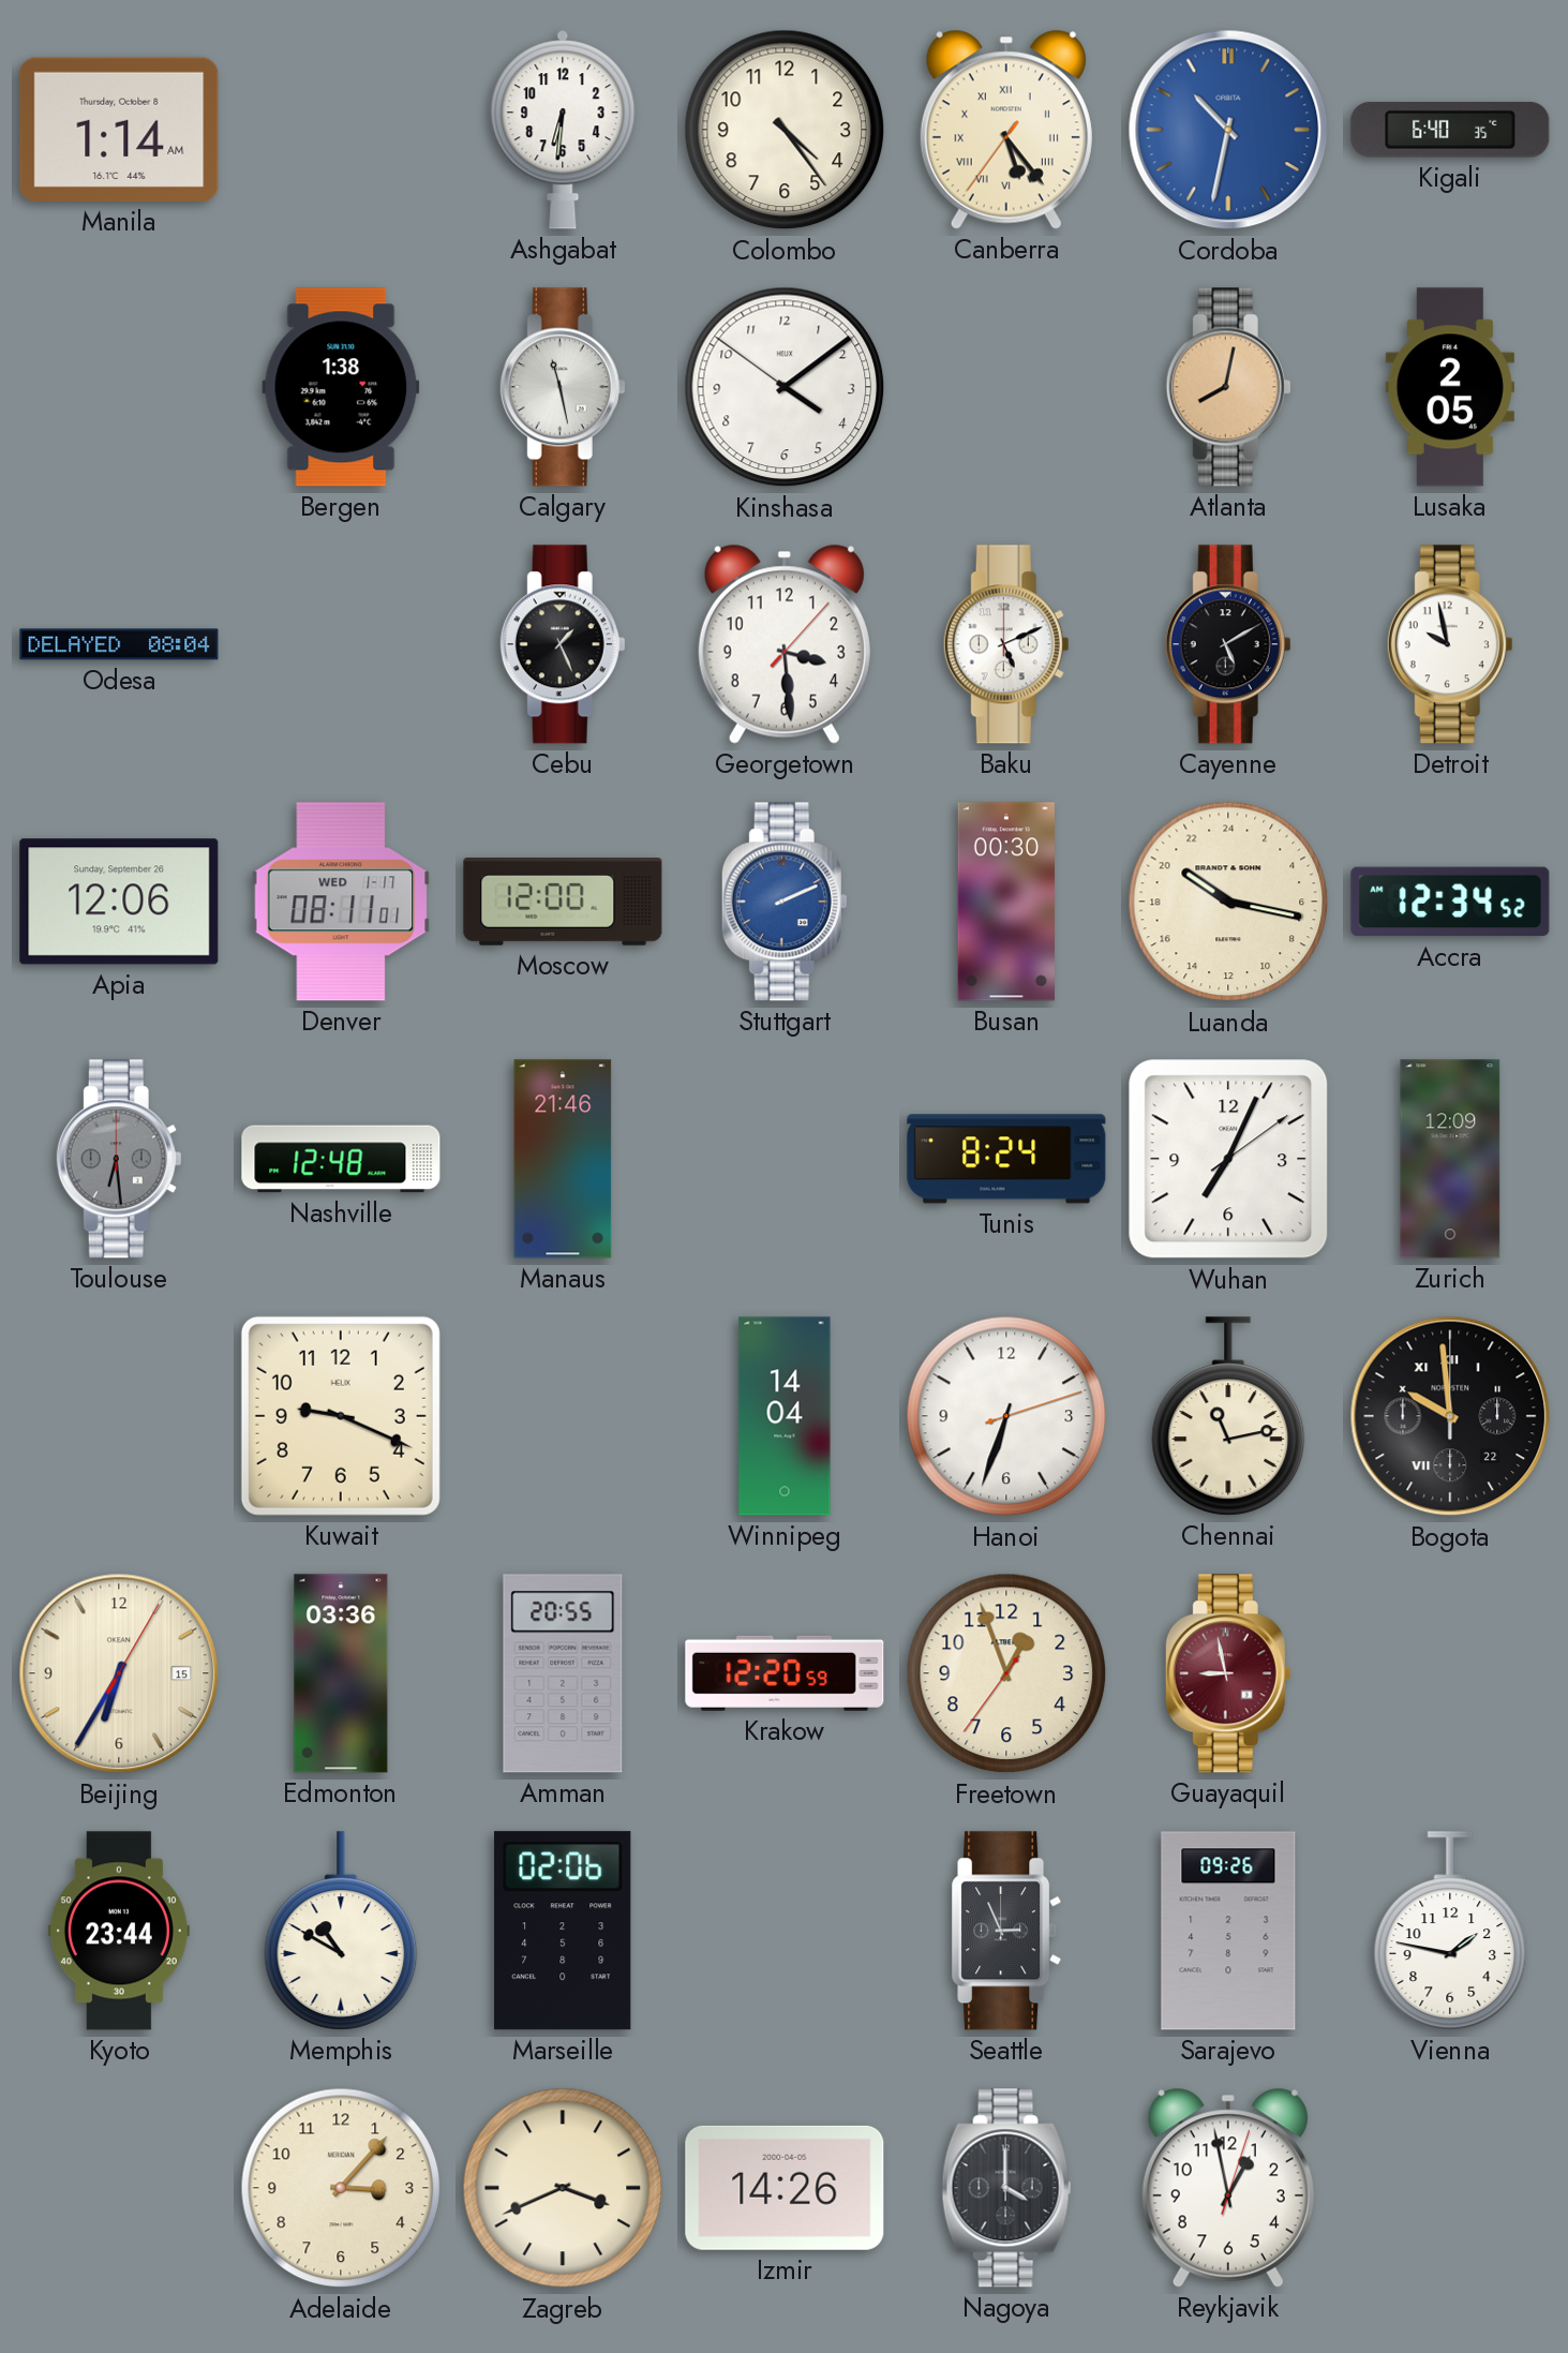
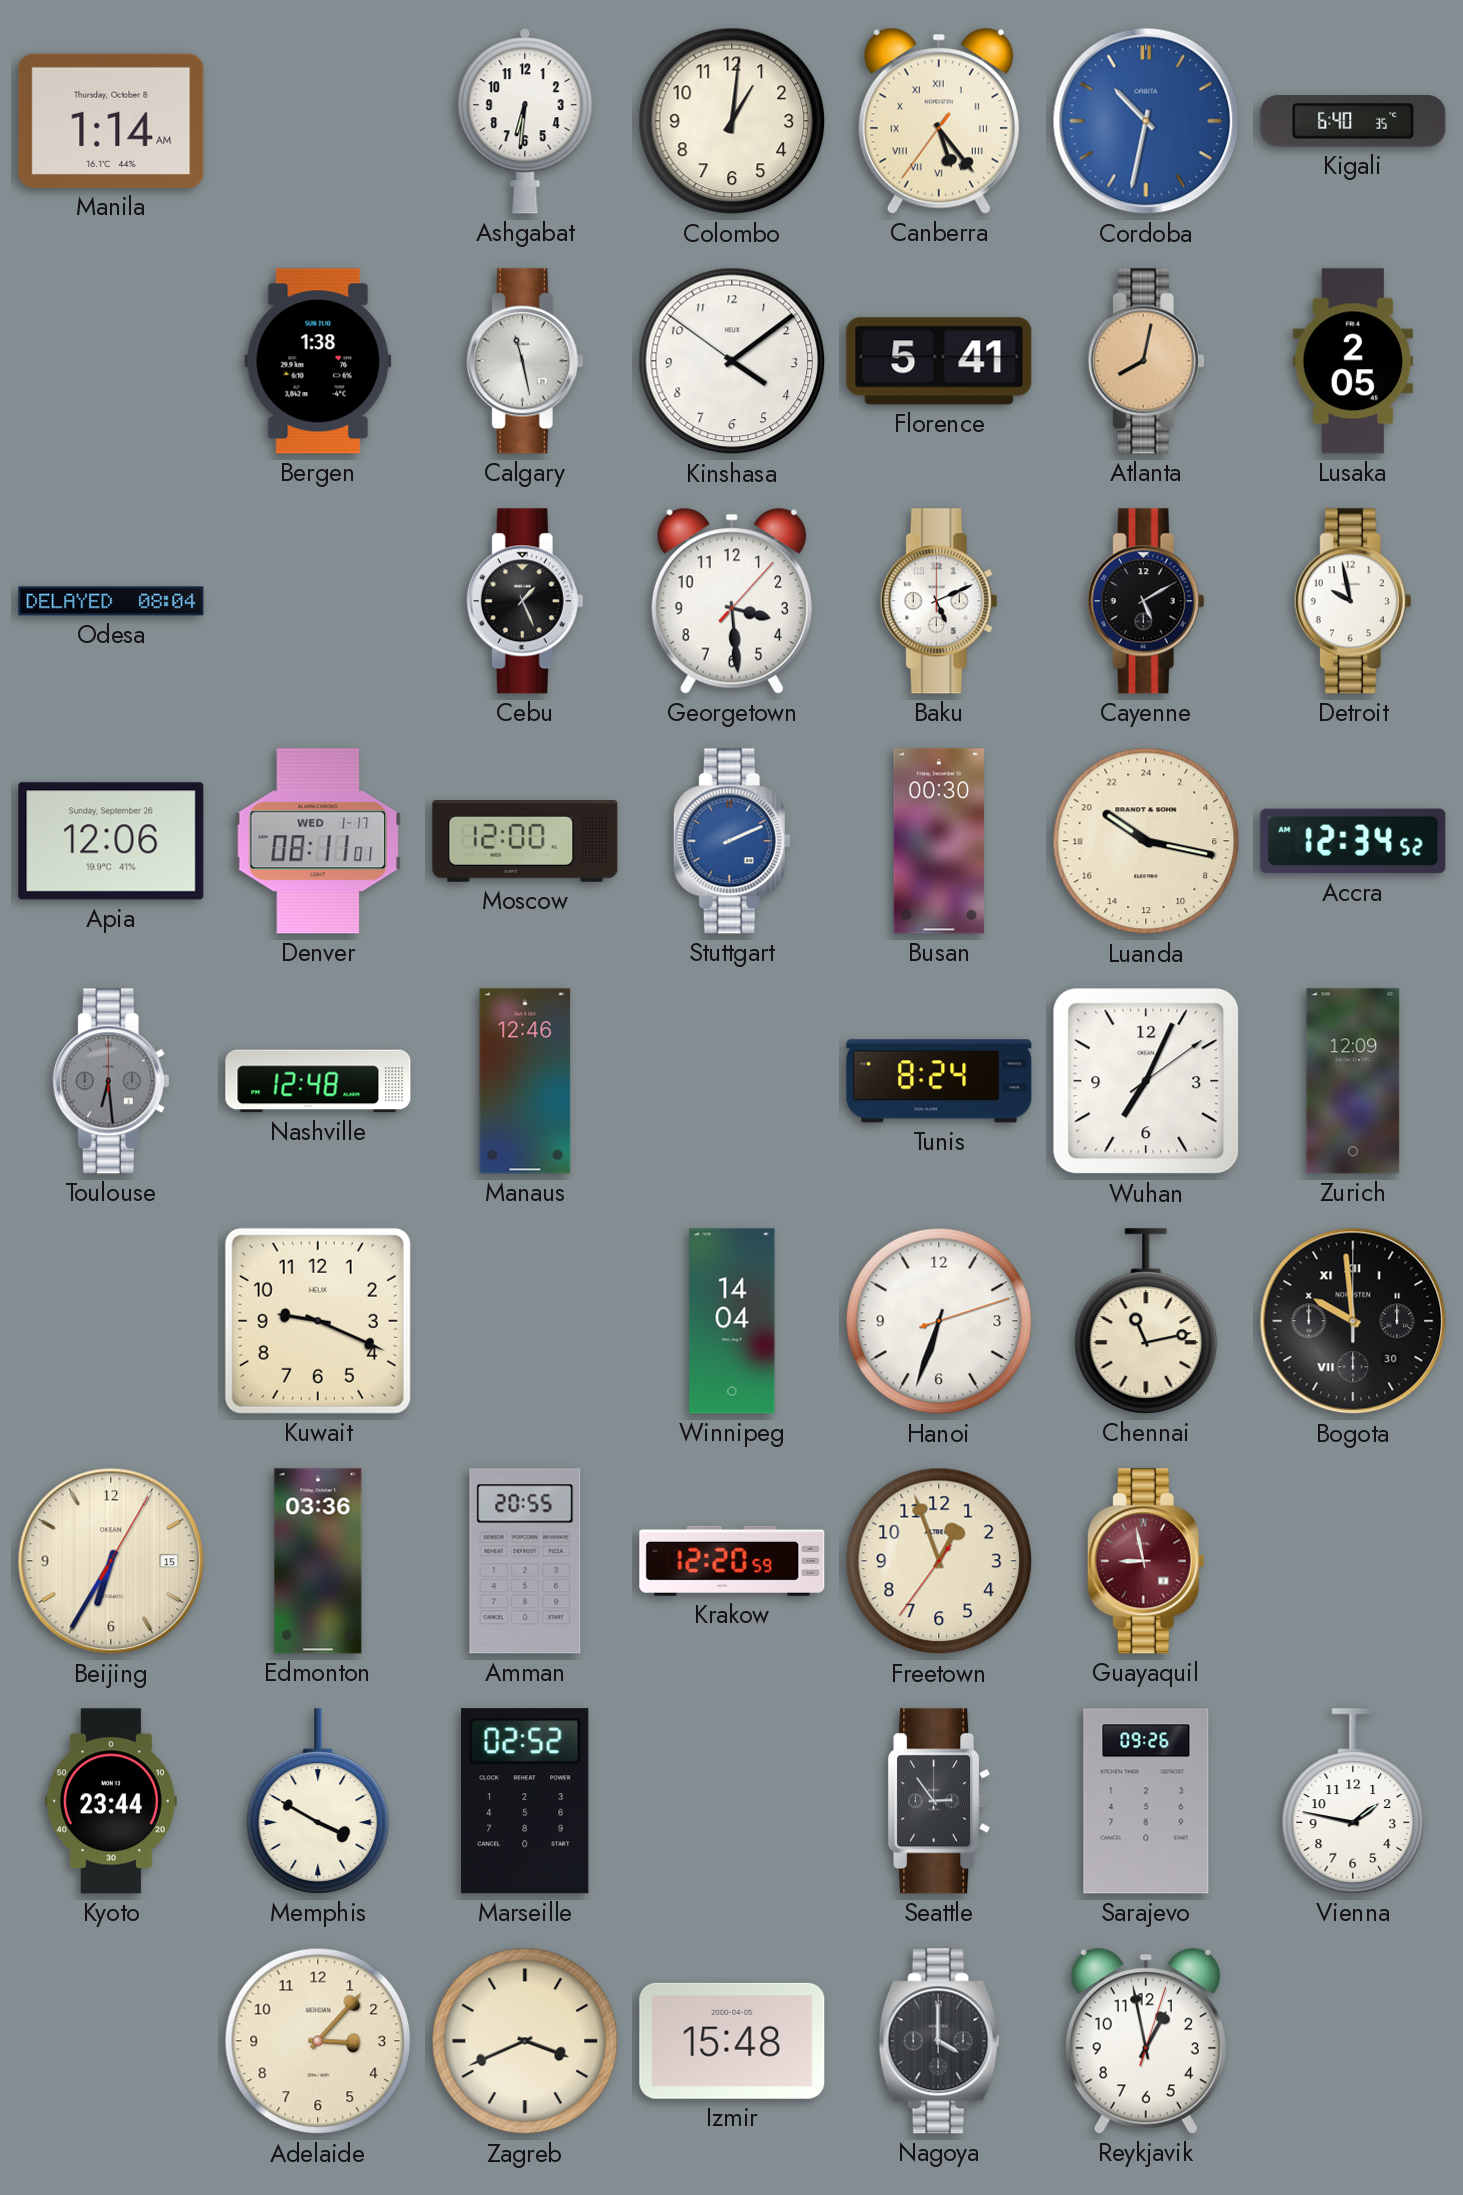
Colombo: 4:24 -> 1:01 (732, 121)
Florence: none -> 5:41 (939, 361)
Manaus: 21:46 -> 12:46 (525, 1081)
Bogota date: 22 -> 30 (1353, 1321)
Memphis: 10:50 -> 3:50 (318, 1801)
Marseille: 02:06 -> 02:52 (525, 1801)
Seattle: 2:56 -> 2:54 (939, 1801)
Izmir: 14:26 -> 15:48 (732, 2041)
